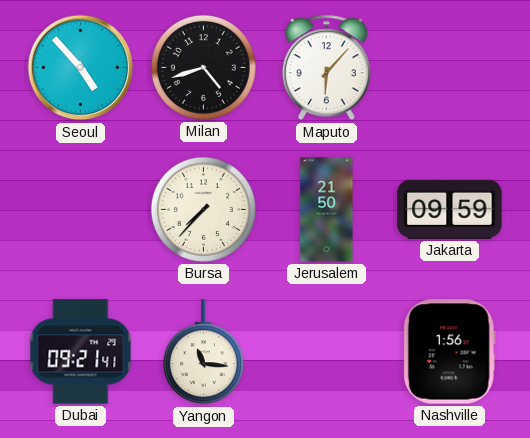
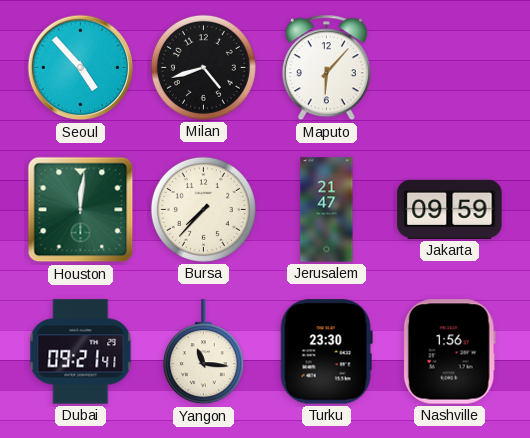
Houston: none -> 12:01 (81, 210)
Jerusalem: 21:50 -> 21:47 (327, 210)
Turku: none -> 23:30 (326, 352)
